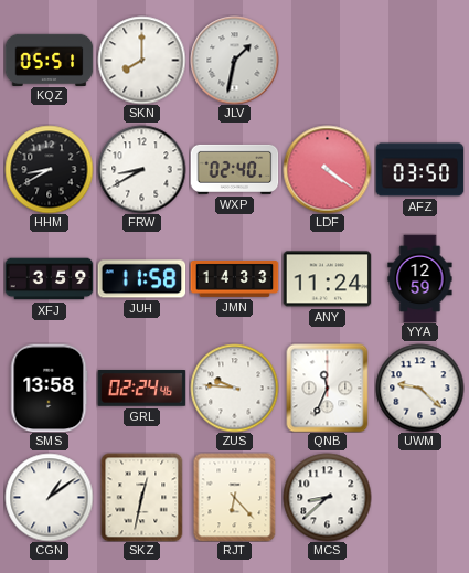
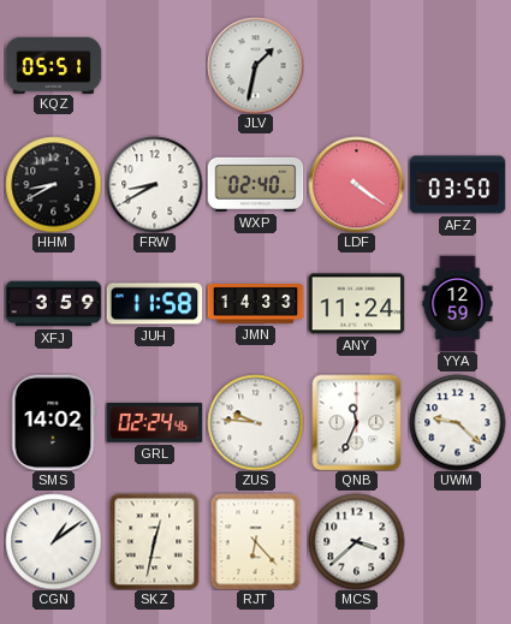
SKN: 8:00 -> none (141, 60)
SMS: 13:58 -> 14:02 (53, 422)
MCS: 8:38 -> 3:38 (356, 541)
